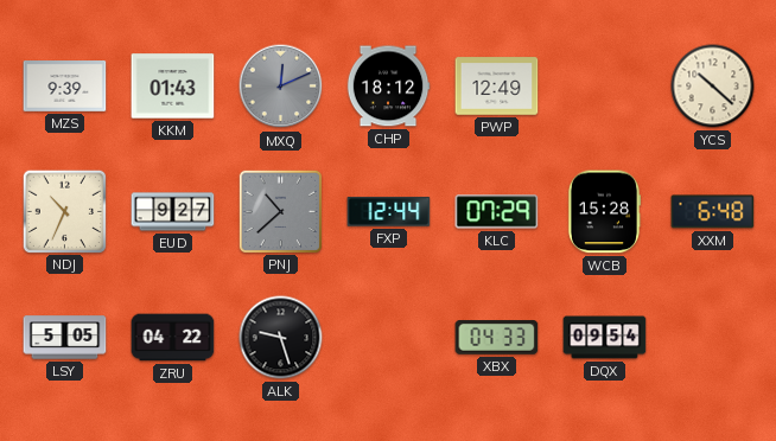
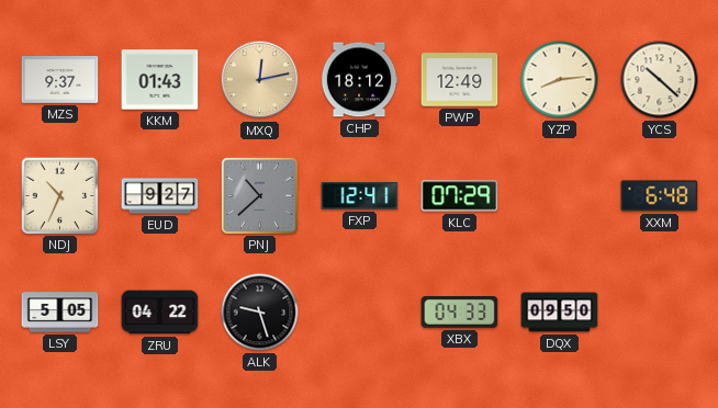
MZS: 9:39 -> 9:37 (60, 80)
MXQ: 12:11 -> 12:13 (260, 80)
MXQ dial: grey -> champagne (260, 80)
YZP: none -> 8:14 (560, 80)
FXP: 12:44 -> 12:41 (360, 196)
WCB: 15:28 -> none (604, 212)
DQX: 09:54 -> 09:50 (560, 313)
